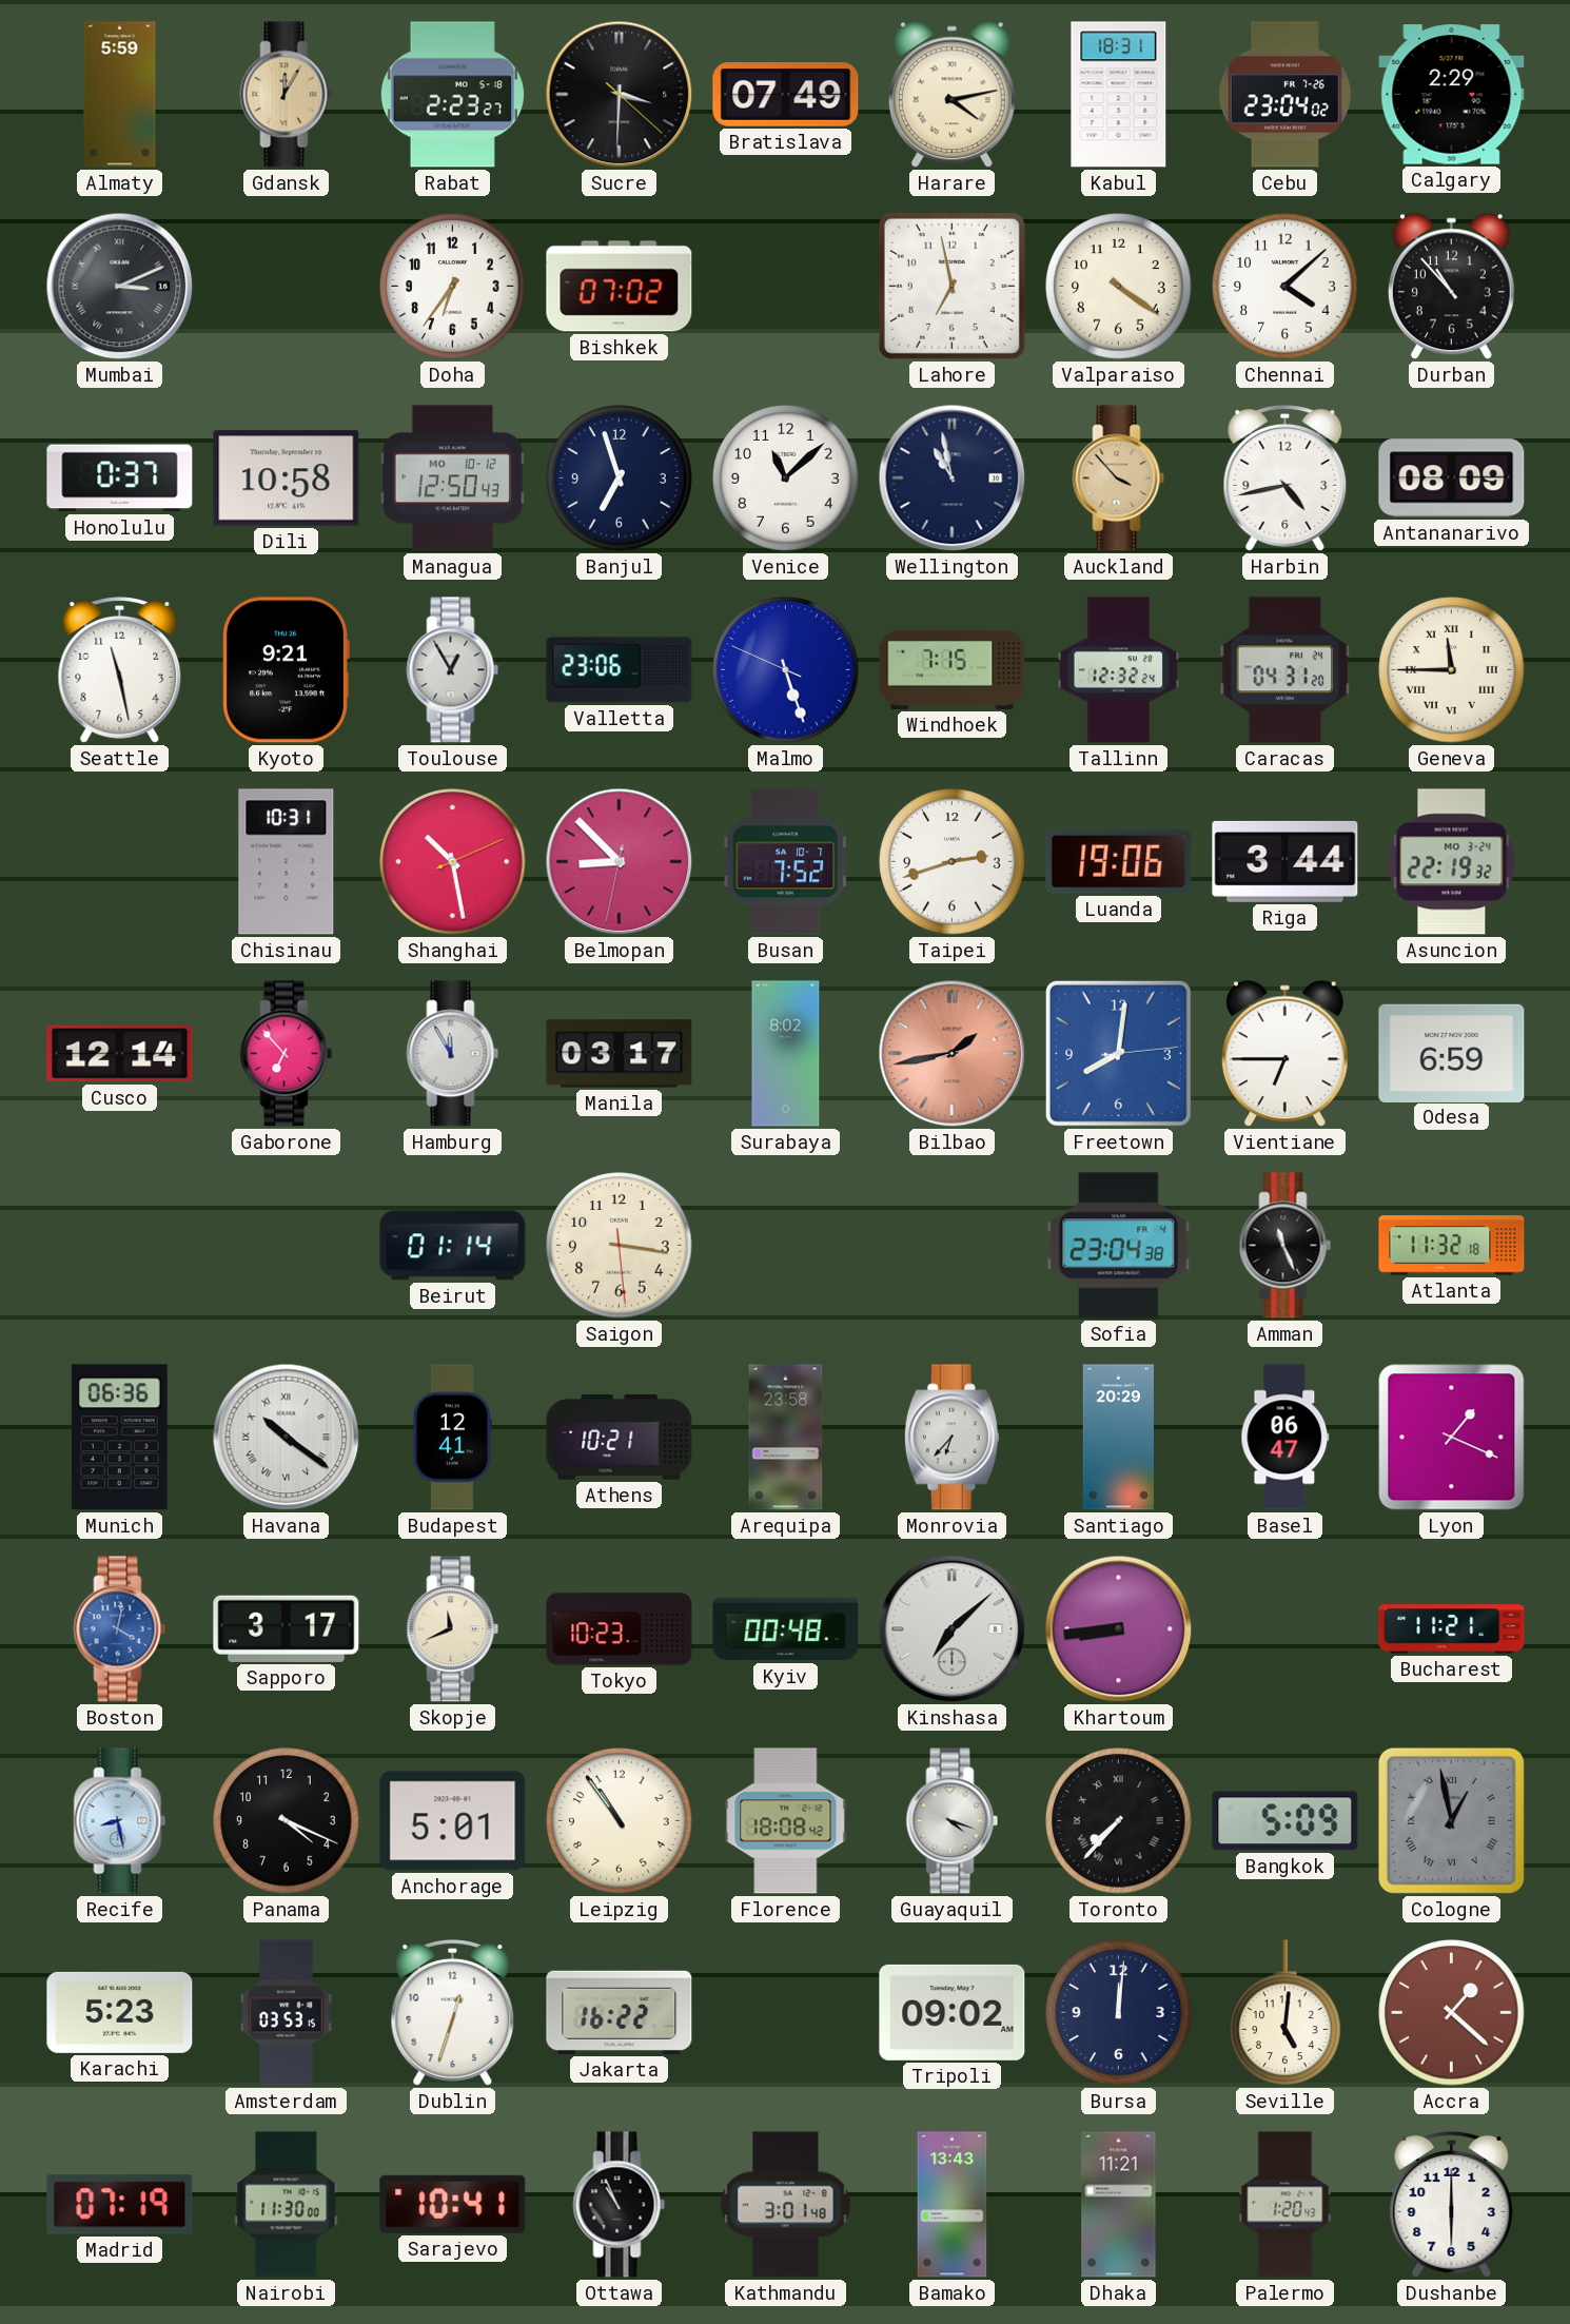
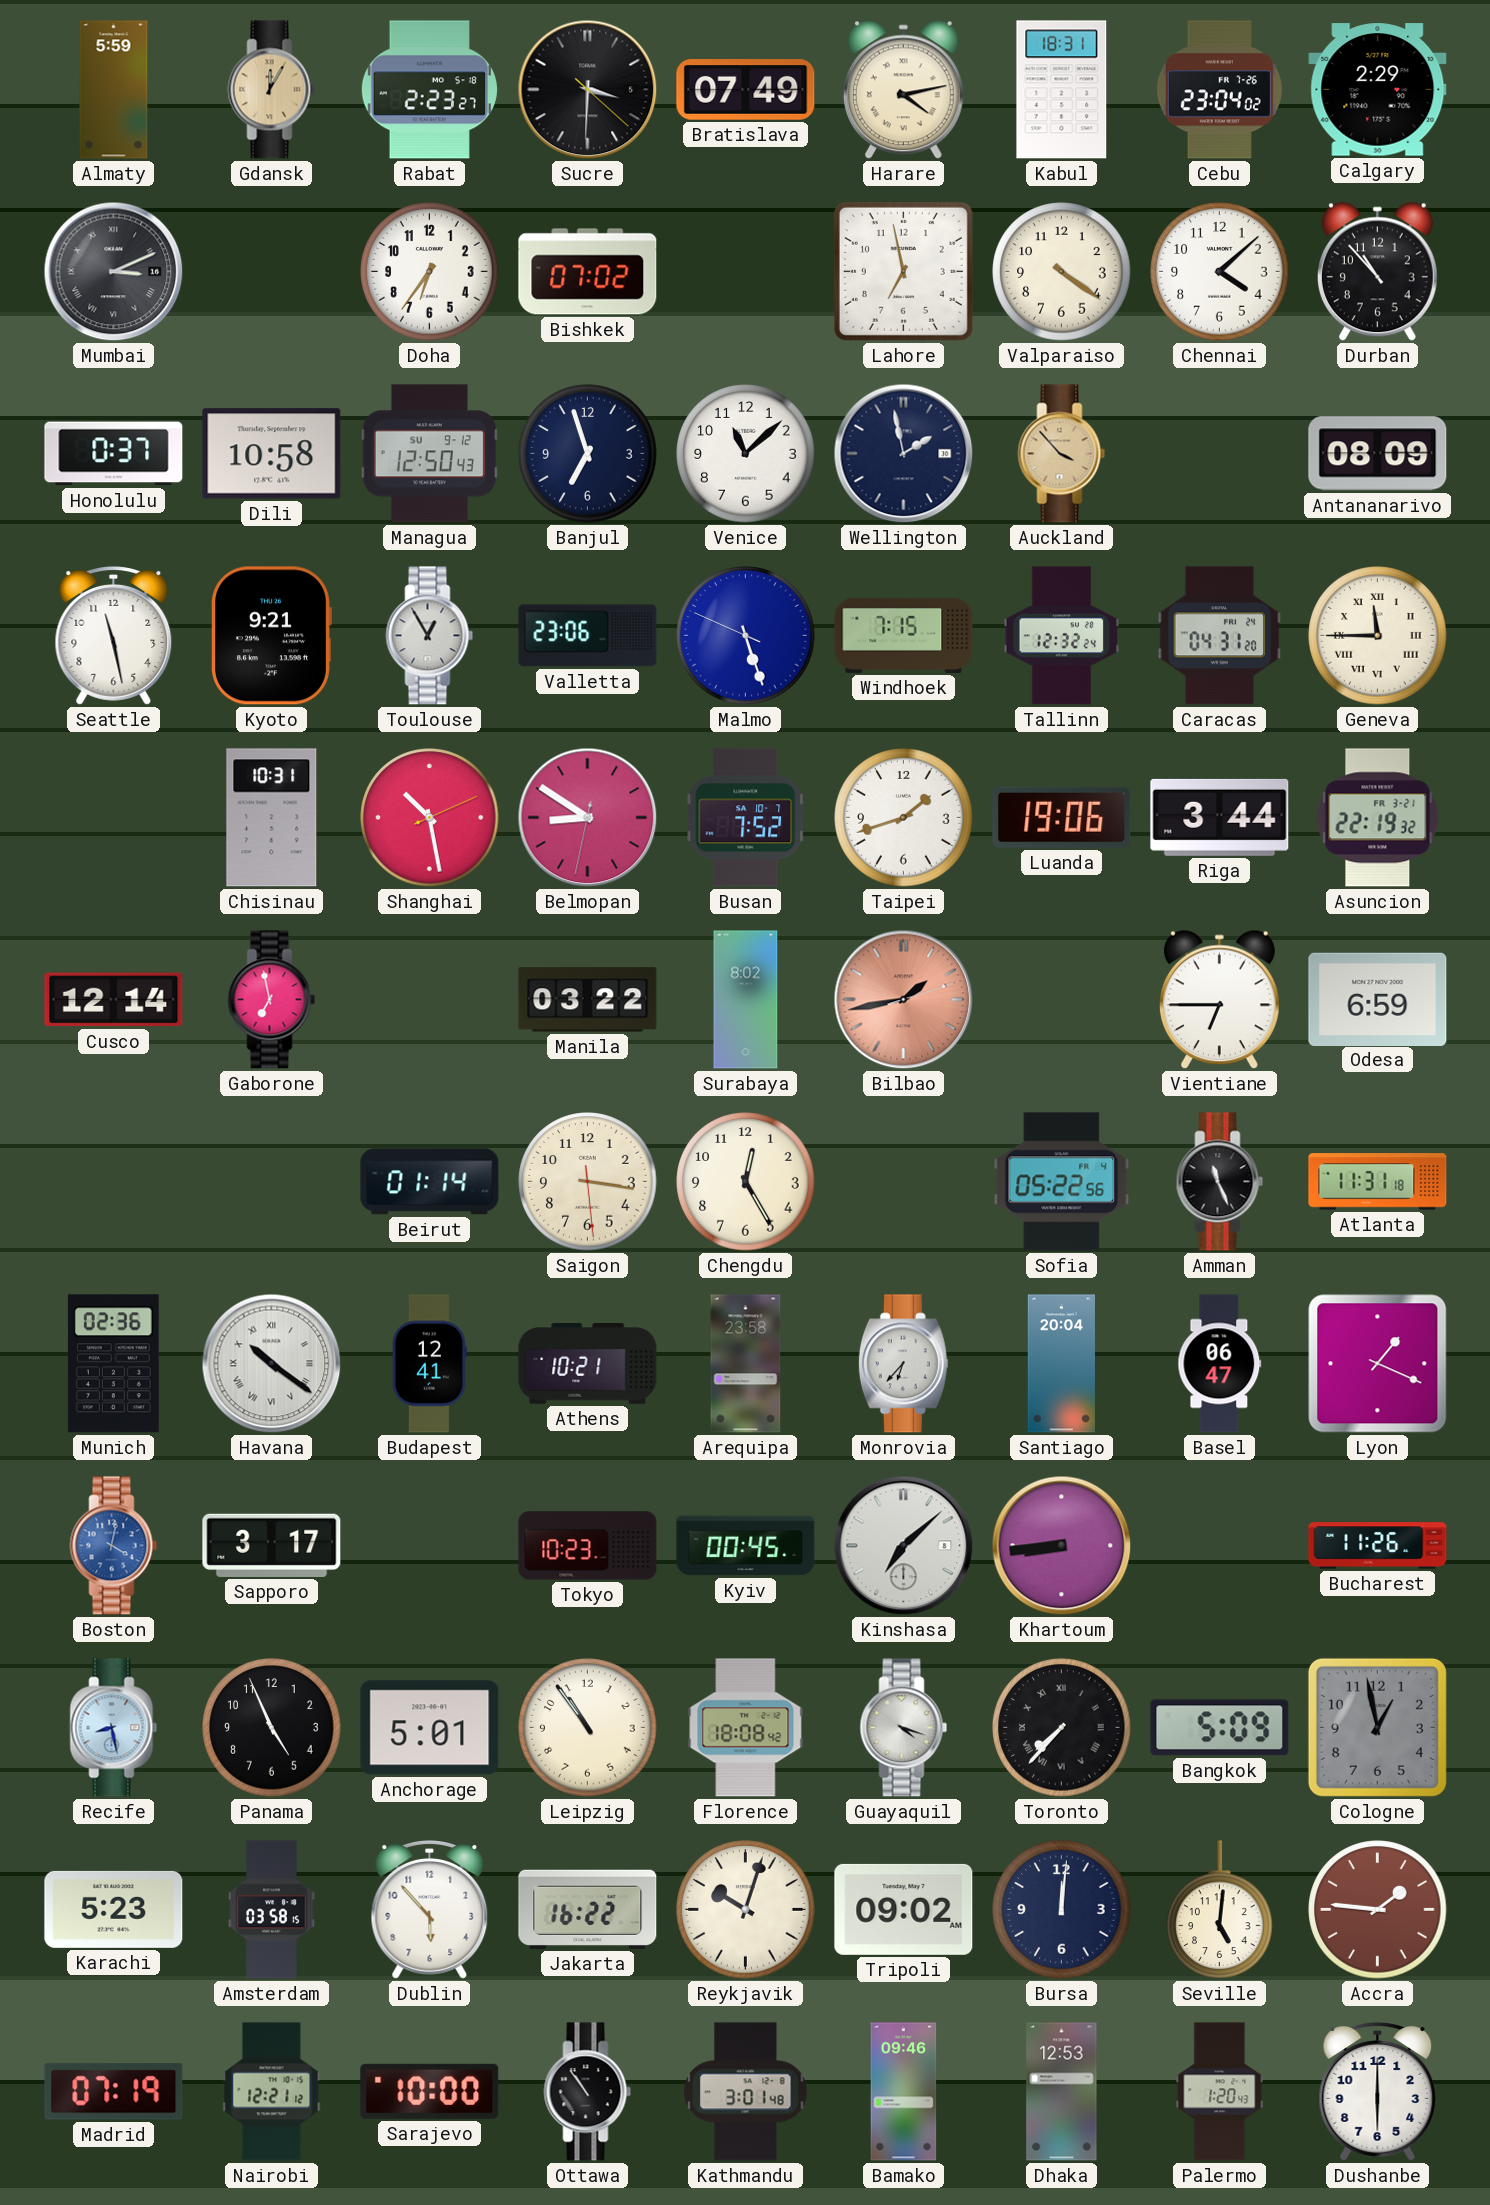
Managua date: MO 10-12 -> SU 9-12 (429, 454)
Wellington: 10:58 -> 1:58 (904, 454)
Harbin: 4:43 -> none (1286, 479)
Belmopan: 8:52 -> 8:50 (588, 818)
Taipei: 2:42 -> 1:42 (904, 818)
Asuncion date: MO 3-24 -> FR 3-21 (1378, 818)
Gaborone: 6:53 -> 6:58 (272, 1000)
Hamburg: 11:55 -> none (453, 1054)
Manila: 03:17 -> 03:22 (588, 1000)
Freetown: 8:01 -> none (1118, 1053)
Chengdu: none -> 12:25 (746, 1182)
Sofia: 23:04 -> 05:22 (1062, 1182)
Atlanta: 11:32 -> 11:31 (1378, 1182)
Munich: 06:36 -> 02:36 (113, 1364)
Santiago: 20:29 -> 20:04 (1061, 1364)
Skopje: 11:41 -> none (453, 1629)
Kyiv: 00:48 -> 00:45 (746, 1546)
Bucharest: 11:21 -> 11:26 (1378, 1546)
Panama: 4:19 -> 4:56 (272, 1728)
Cologne numerals: Roman -> Arabic (1377, 1727)
Amsterdam: 03:53 -> 03:58 (272, 1910)
Dublin: 12:33 -> 5:53 (430, 1910)
Reykjavik: none -> 10:03 (746, 1910)
Accra: 1:22 -> 1:46 (1378, 1910)
Nairobi: 11:30 -> 12:21 (272, 2092)
Sarajevo: 10:41 -> 10:00 (430, 2091)
Ottawa: 10:56 -> 10:54 (588, 2092)
Bamako: 13:43 -> 09:46 (904, 2092)
Dhaka: 11:21 -> 12:53 (1062, 2092)
